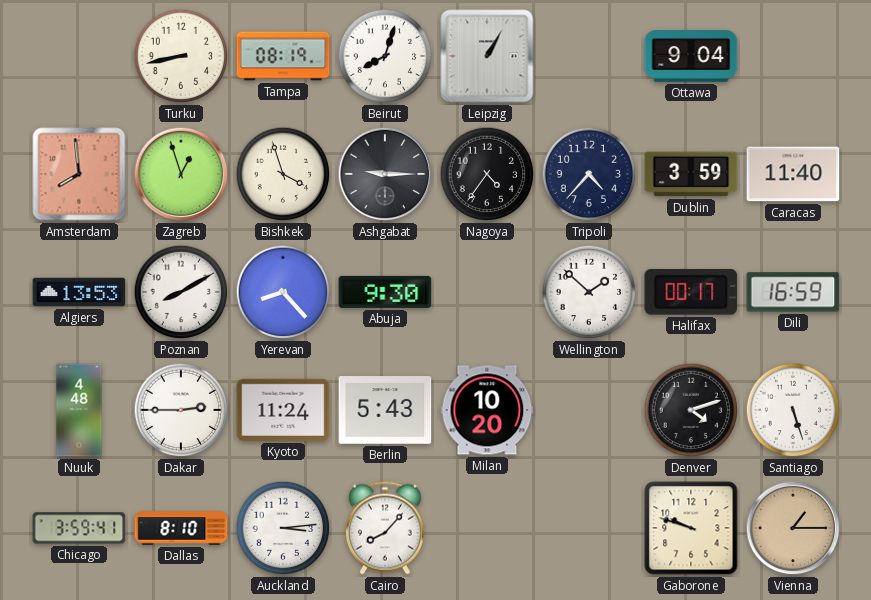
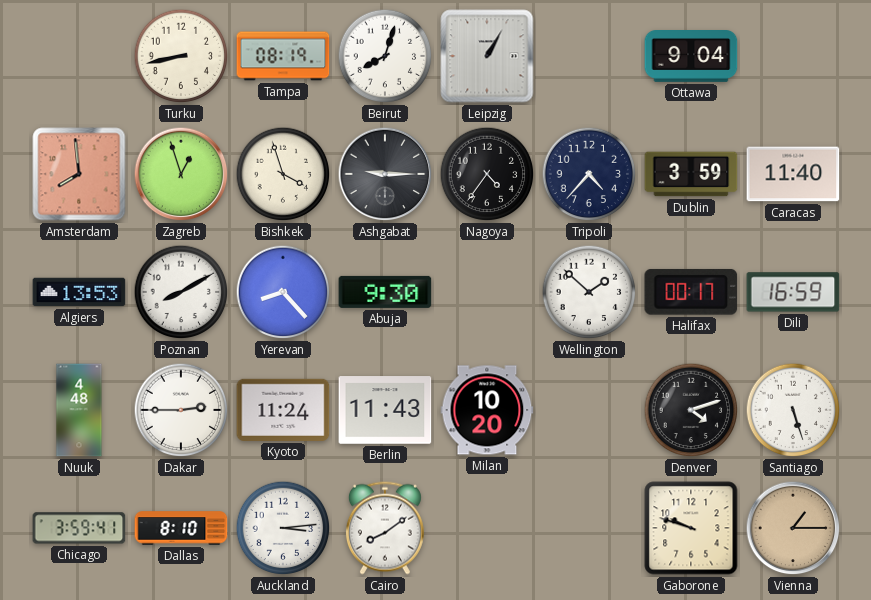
Berlin: 5:43 -> 11:43 (385, 410)
Cairo: 8:07 -> 8:09 (385, 528)
